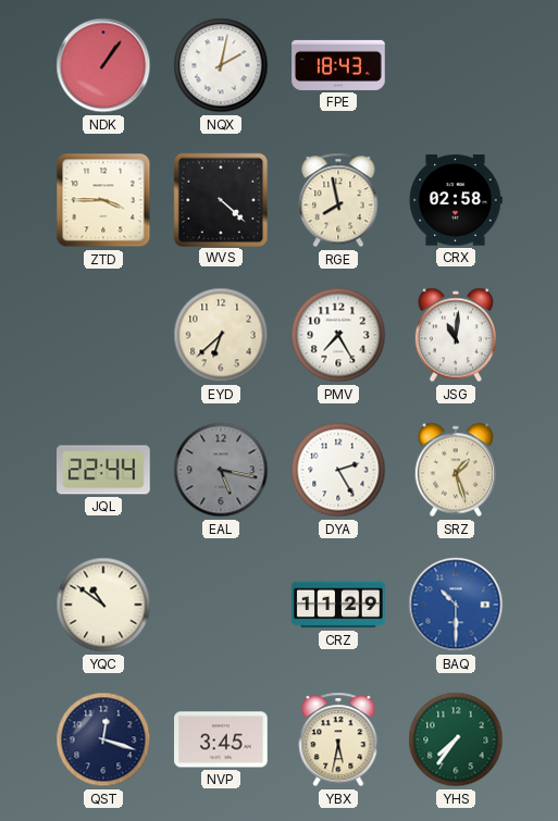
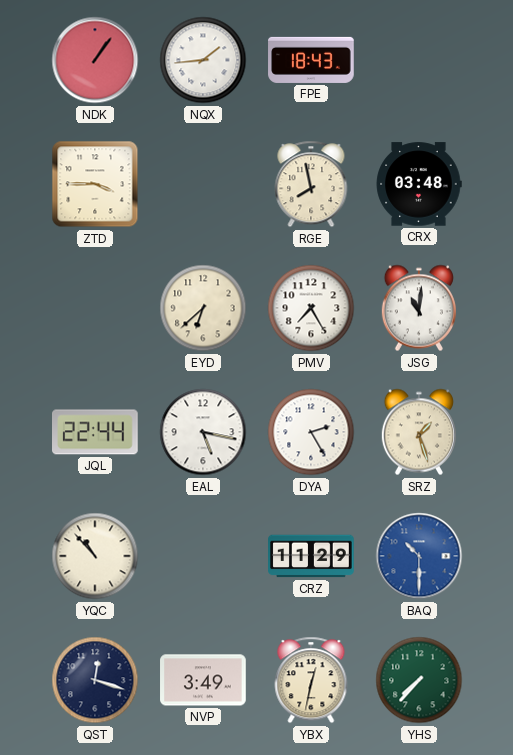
NQX: 2:02 -> 1:44 (203, 60)
WVS: 4:22 -> none (220, 199)
CRX: 02:58 -> 03:48 (419, 184)
EAL dial: grey -> white (203, 432)
YQC: 10:51 -> 10:53 (95, 556)
NVP: 3:45 -> 3:49 (203, 680)
YBX: 5:32 -> 12:32 (311, 680)
YHS: 7:36 -> 7:37 (419, 680)
